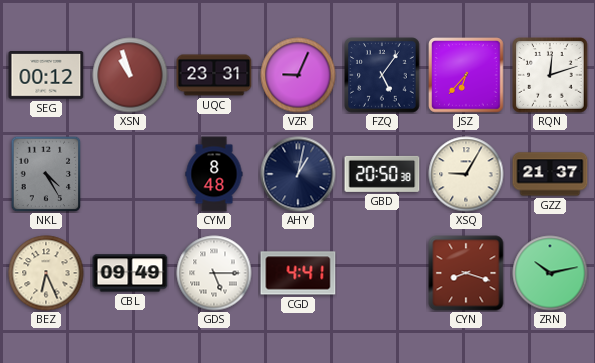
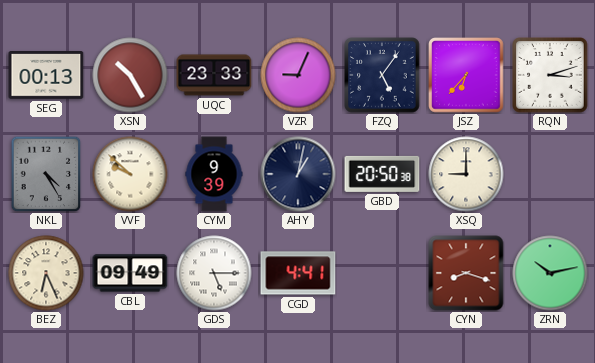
SEG: 00:12 -> 00:13 (46, 76)
XSN: 10:57 -> 10:25 (130, 75)
UQC: 23:31 -> 23:33 (214, 75)
RQN: 12:12 -> 3:12 (550, 75)
VVF: none -> 9:52 (130, 174)
CYM: 8:48 -> 9:39 (214, 174)
XSQ: 9:05 -> 9:00 (466, 174)
GZZ: 21:37 -> none (550, 174)
